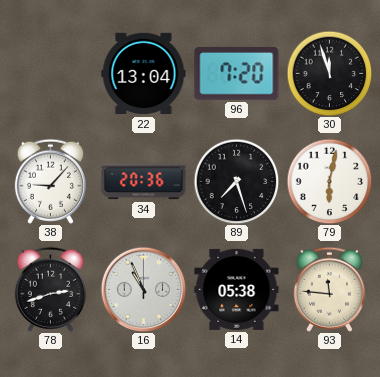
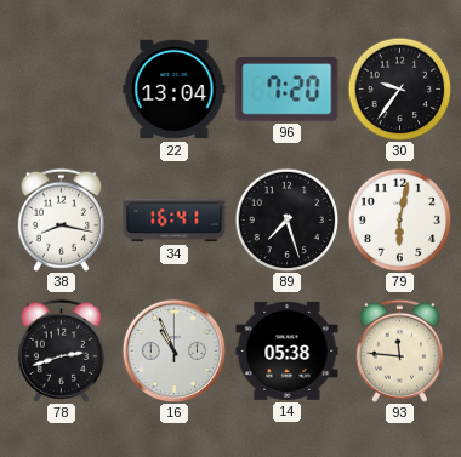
30: 11:57 -> 9:36 (399, 88)
38: 9:07 -> 8:17 (61, 219)
34: 20:36 -> 16:41 (175, 221)
